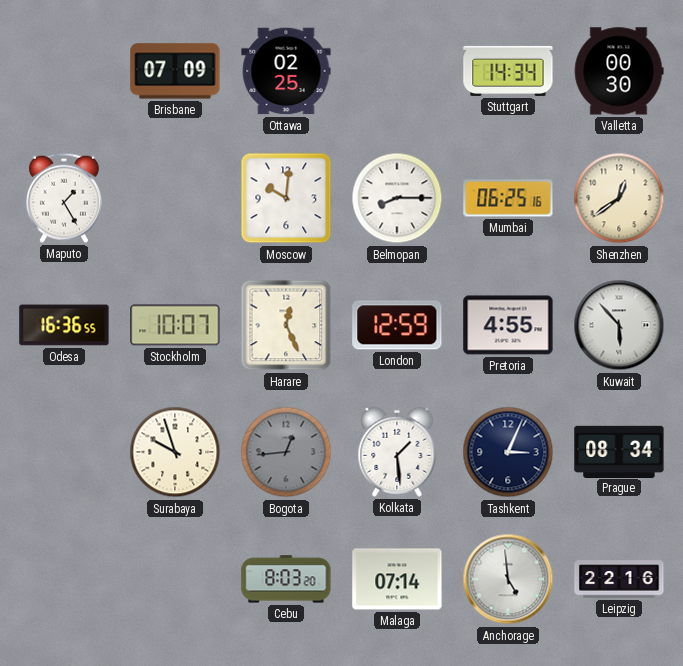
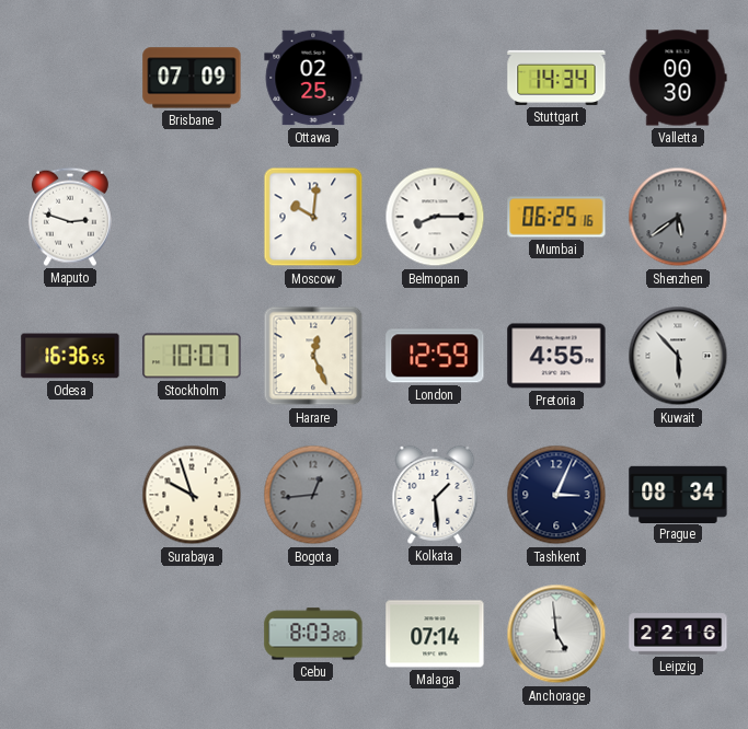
Maputo: 1:25 -> 2:48 (70, 217)
Shenzhen: 12:39 -> 5:39 (678, 217)
Shenzhen dial: cream -> grey (678, 217)
